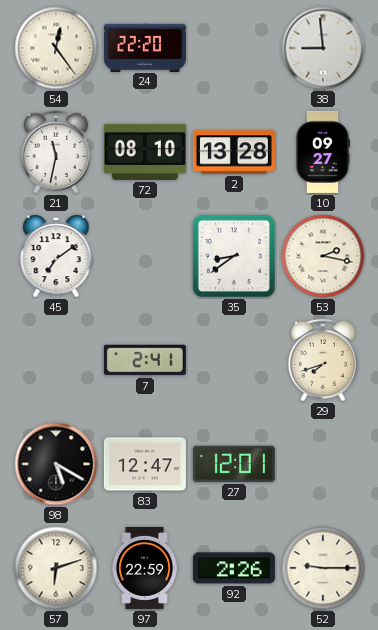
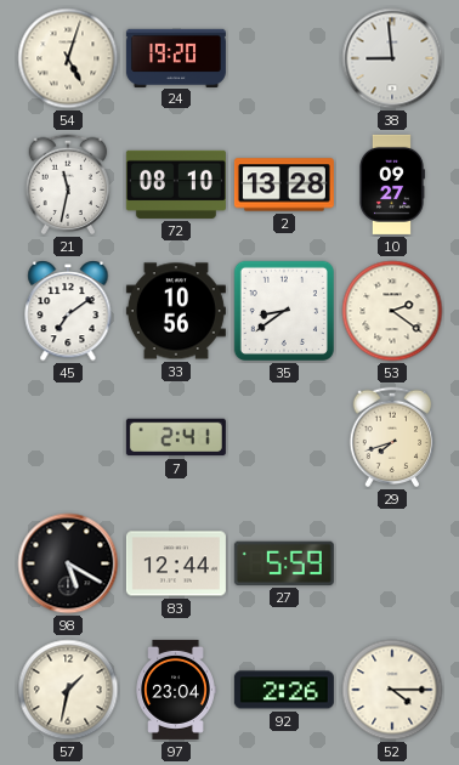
54: 12:24 -> 5:03 (68, 58)
24: 22:20 -> 19:20 (176, 57)
33: none -> 10:56 (176, 311)
53: 2:17 -> 2:21 (392, 311)
83: 12:47 -> 12:44 (176, 563)
27: 12:01 -> 5:59 (284, 563)
57: 6:12 -> 1:32 (68, 690)
97: 22:59 -> 23:04 (176, 690)
52: 9:15 -> 4:15 (392, 690)
